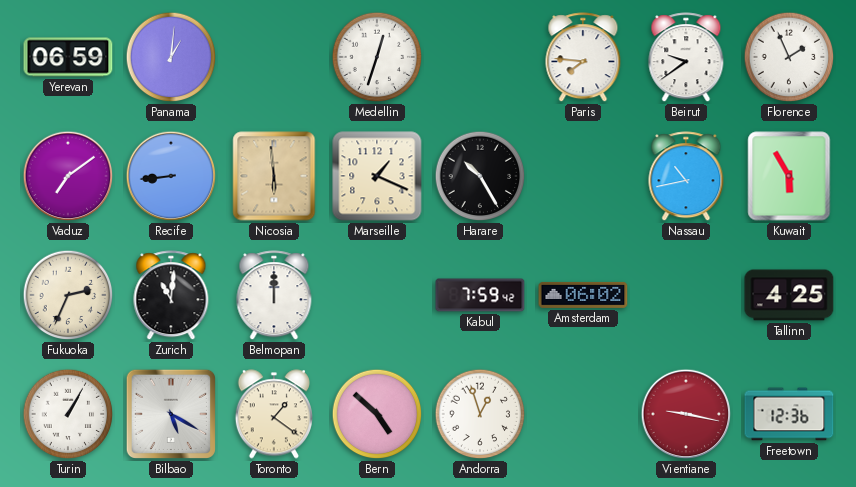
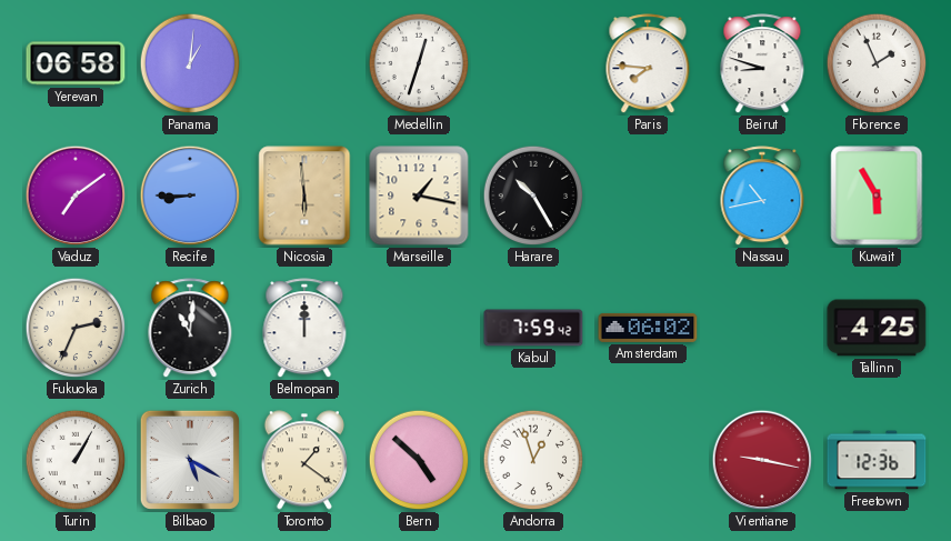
Yerevan: 06:59 -> 06:58 (76, 63)
Beirut: 9:39 -> 8:48 (762, 64)
Recife: 8:44 -> 8:45 (190, 196)
Marseille: 1:19 -> 1:17 (419, 196)
